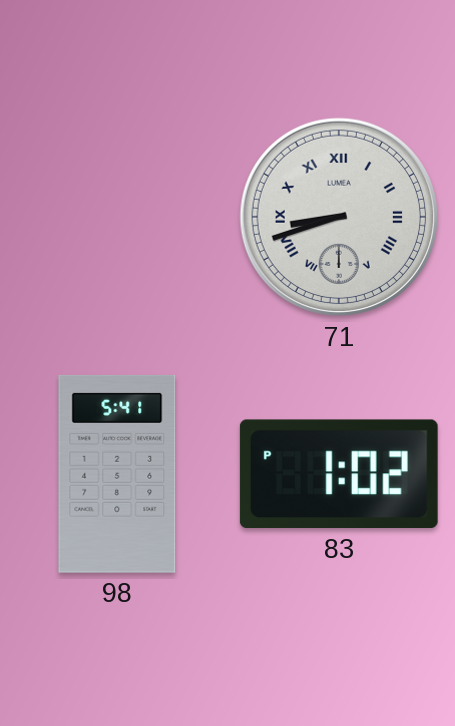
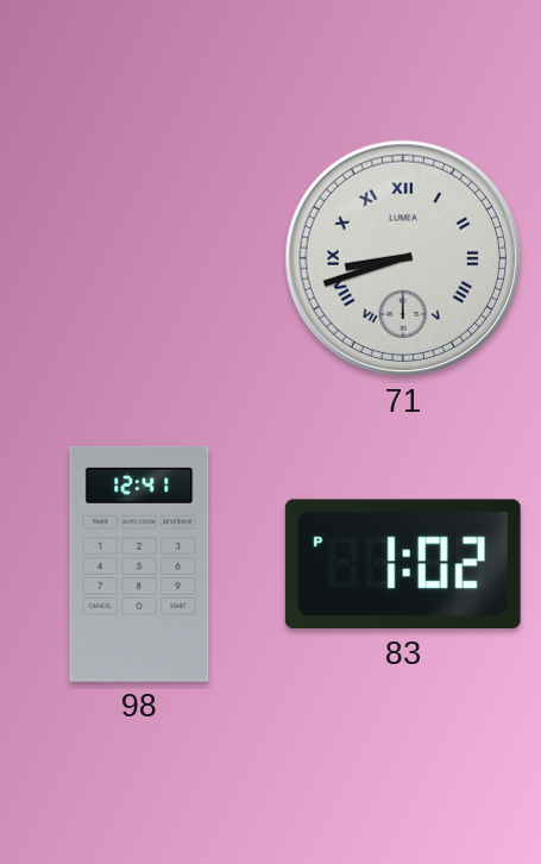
98: 5:41 -> 12:41 (139, 564)
